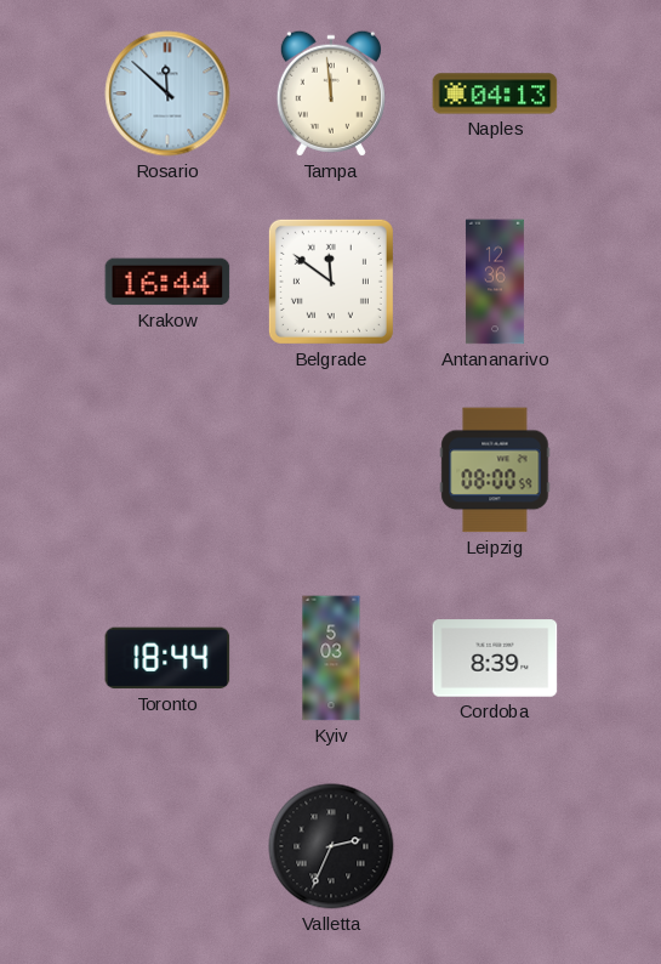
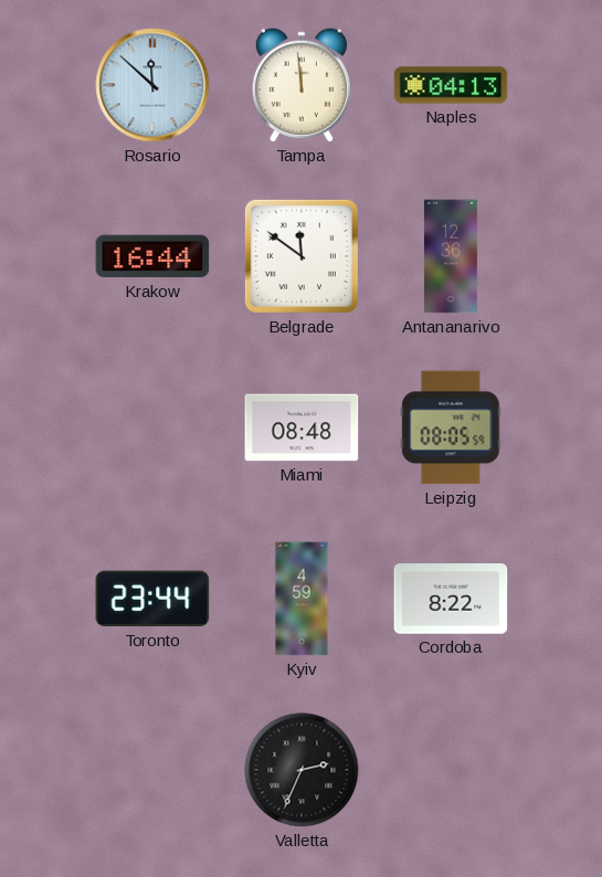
Miami: none -> 08:48 (302, 427)
Leipzig: 08:00 -> 08:05 (451, 427)
Toronto: 18:44 -> 23:44 (152, 599)
Kyiv: 5:03 -> 4:59 (302, 599)
Cordoba: 8:39 -> 8:22 (451, 599)
